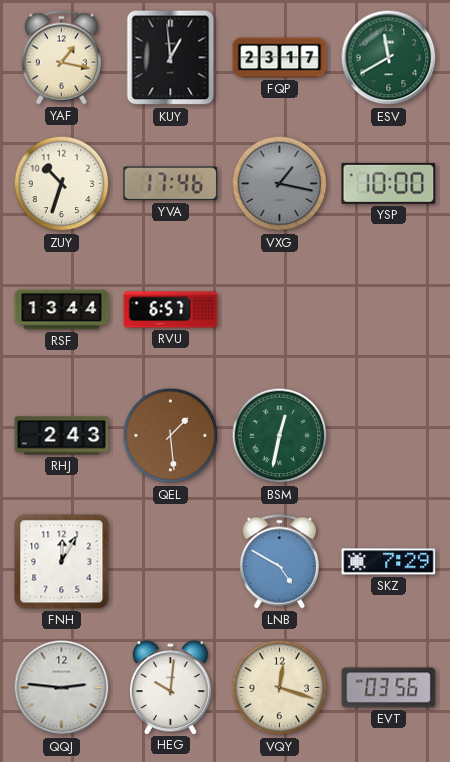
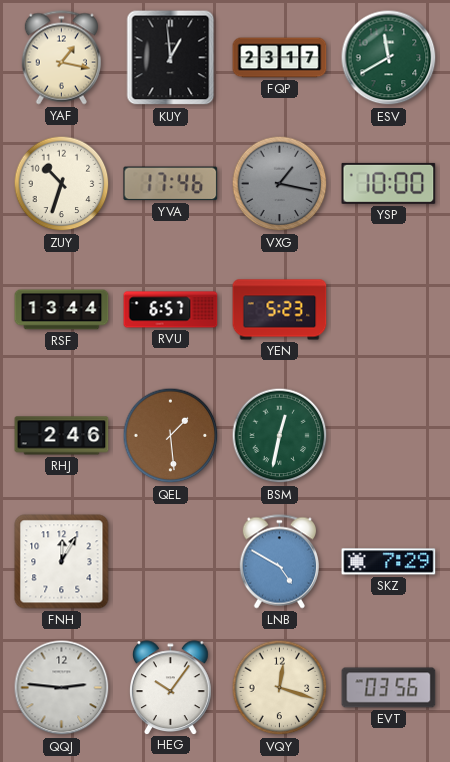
YEN: none -> 5:23 (280, 310)
RHJ: 2:43 -> 2:46 (62, 436)
HEG: 10:01 -> 10:06 (171, 687)
